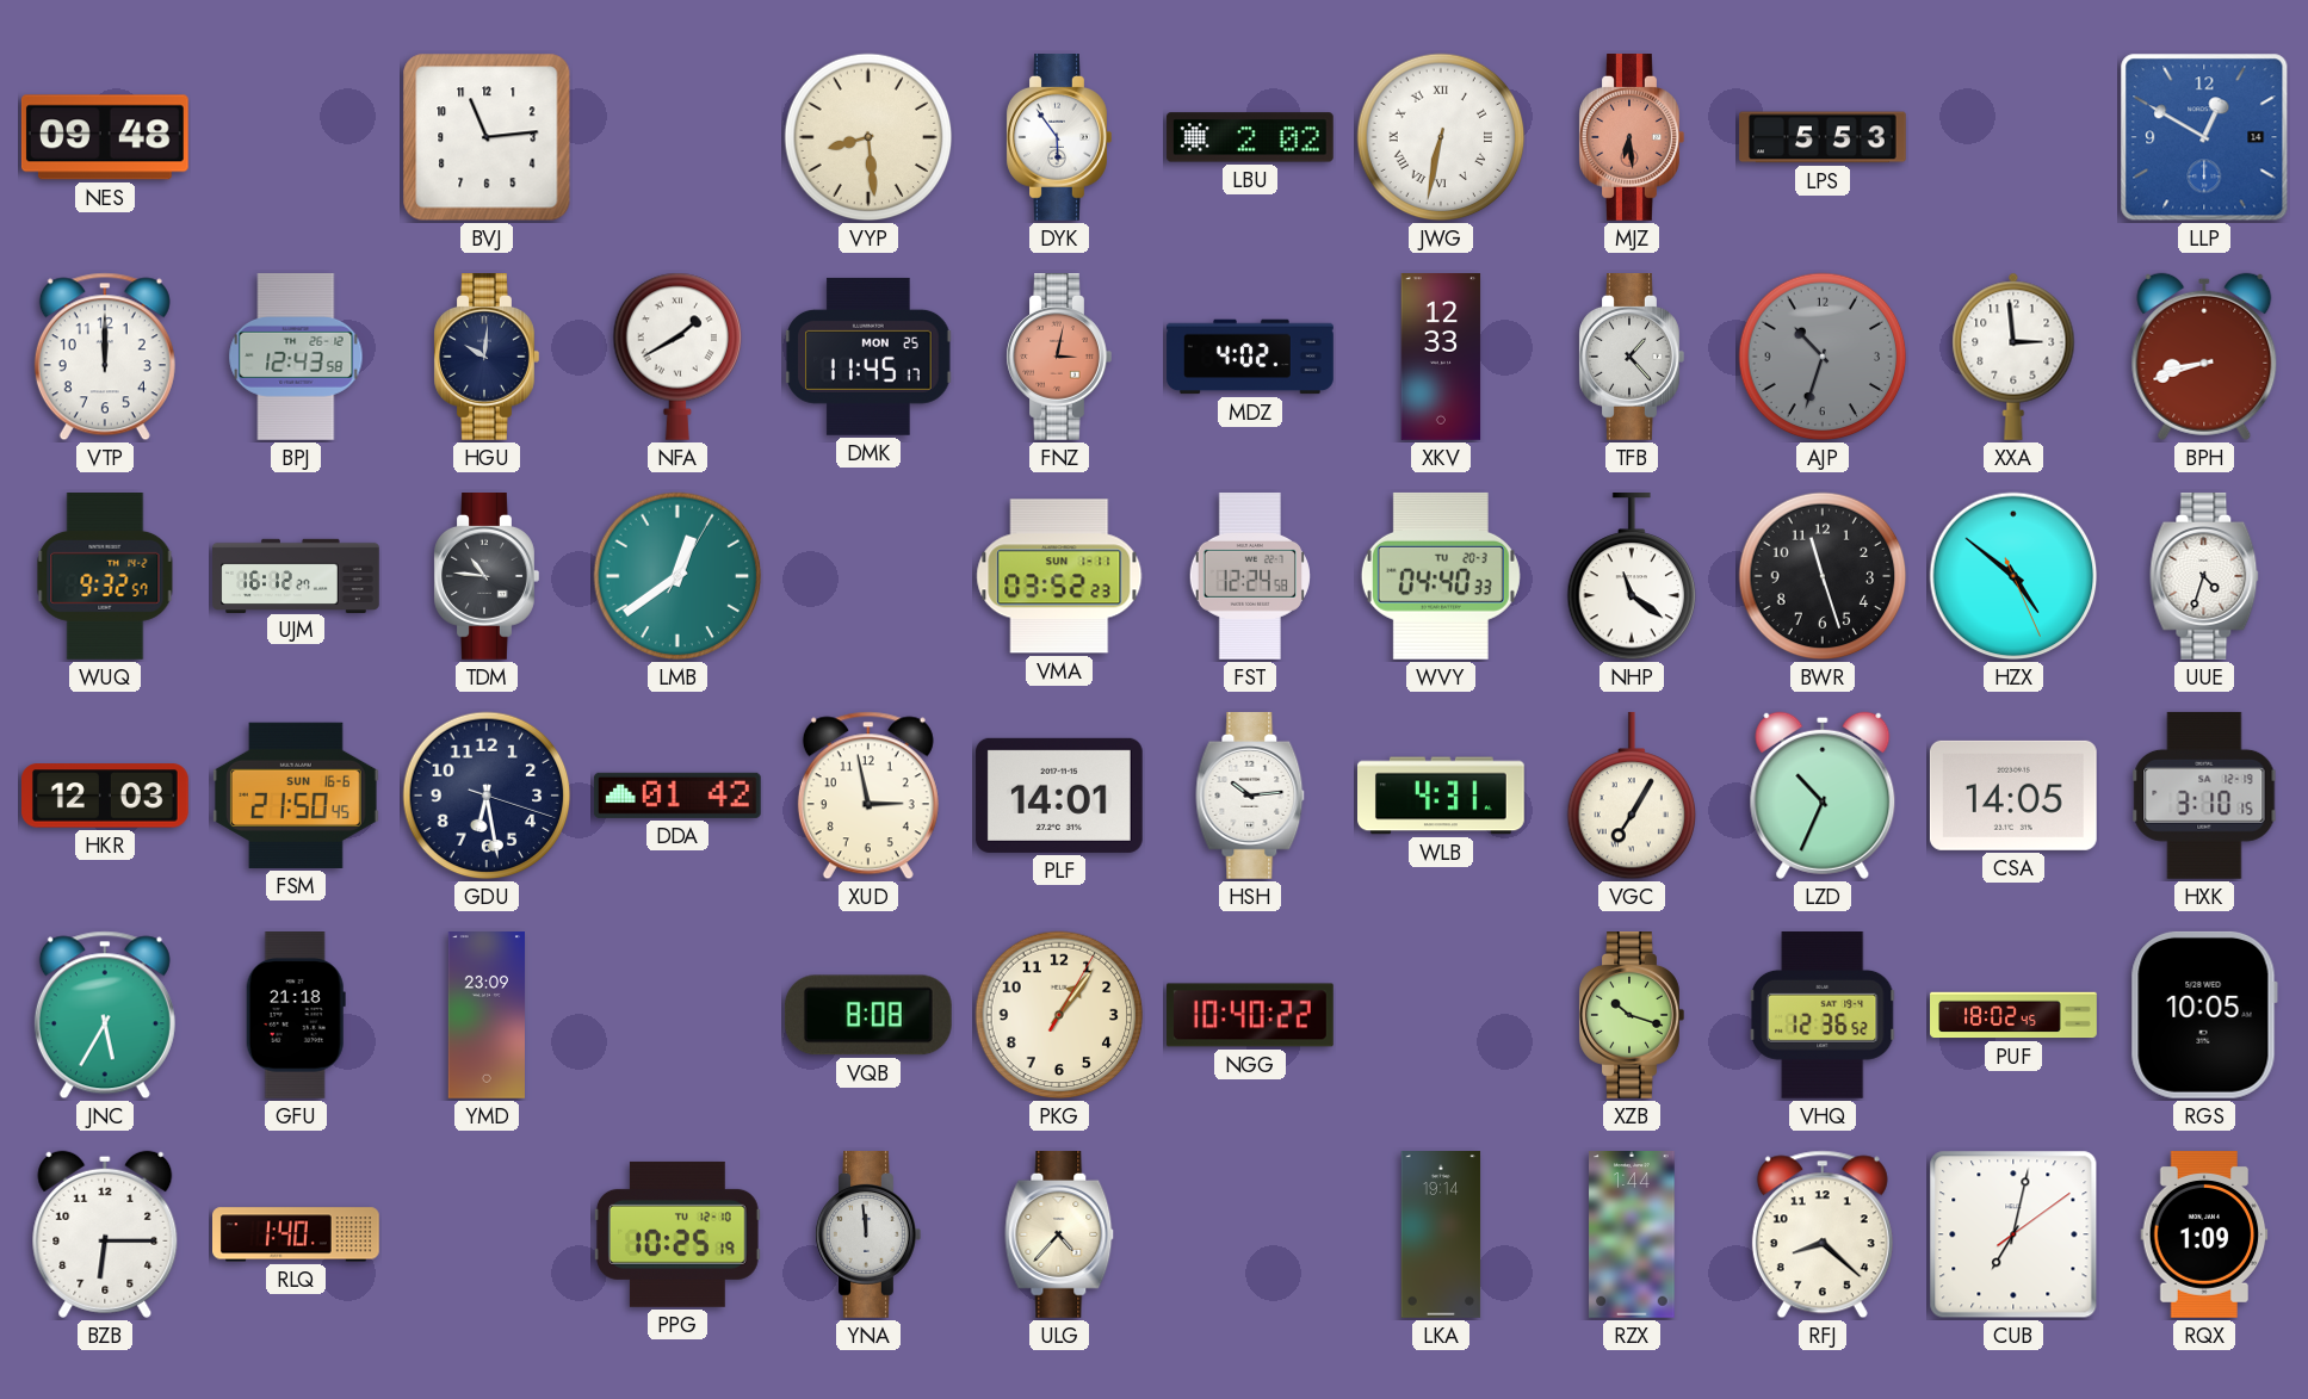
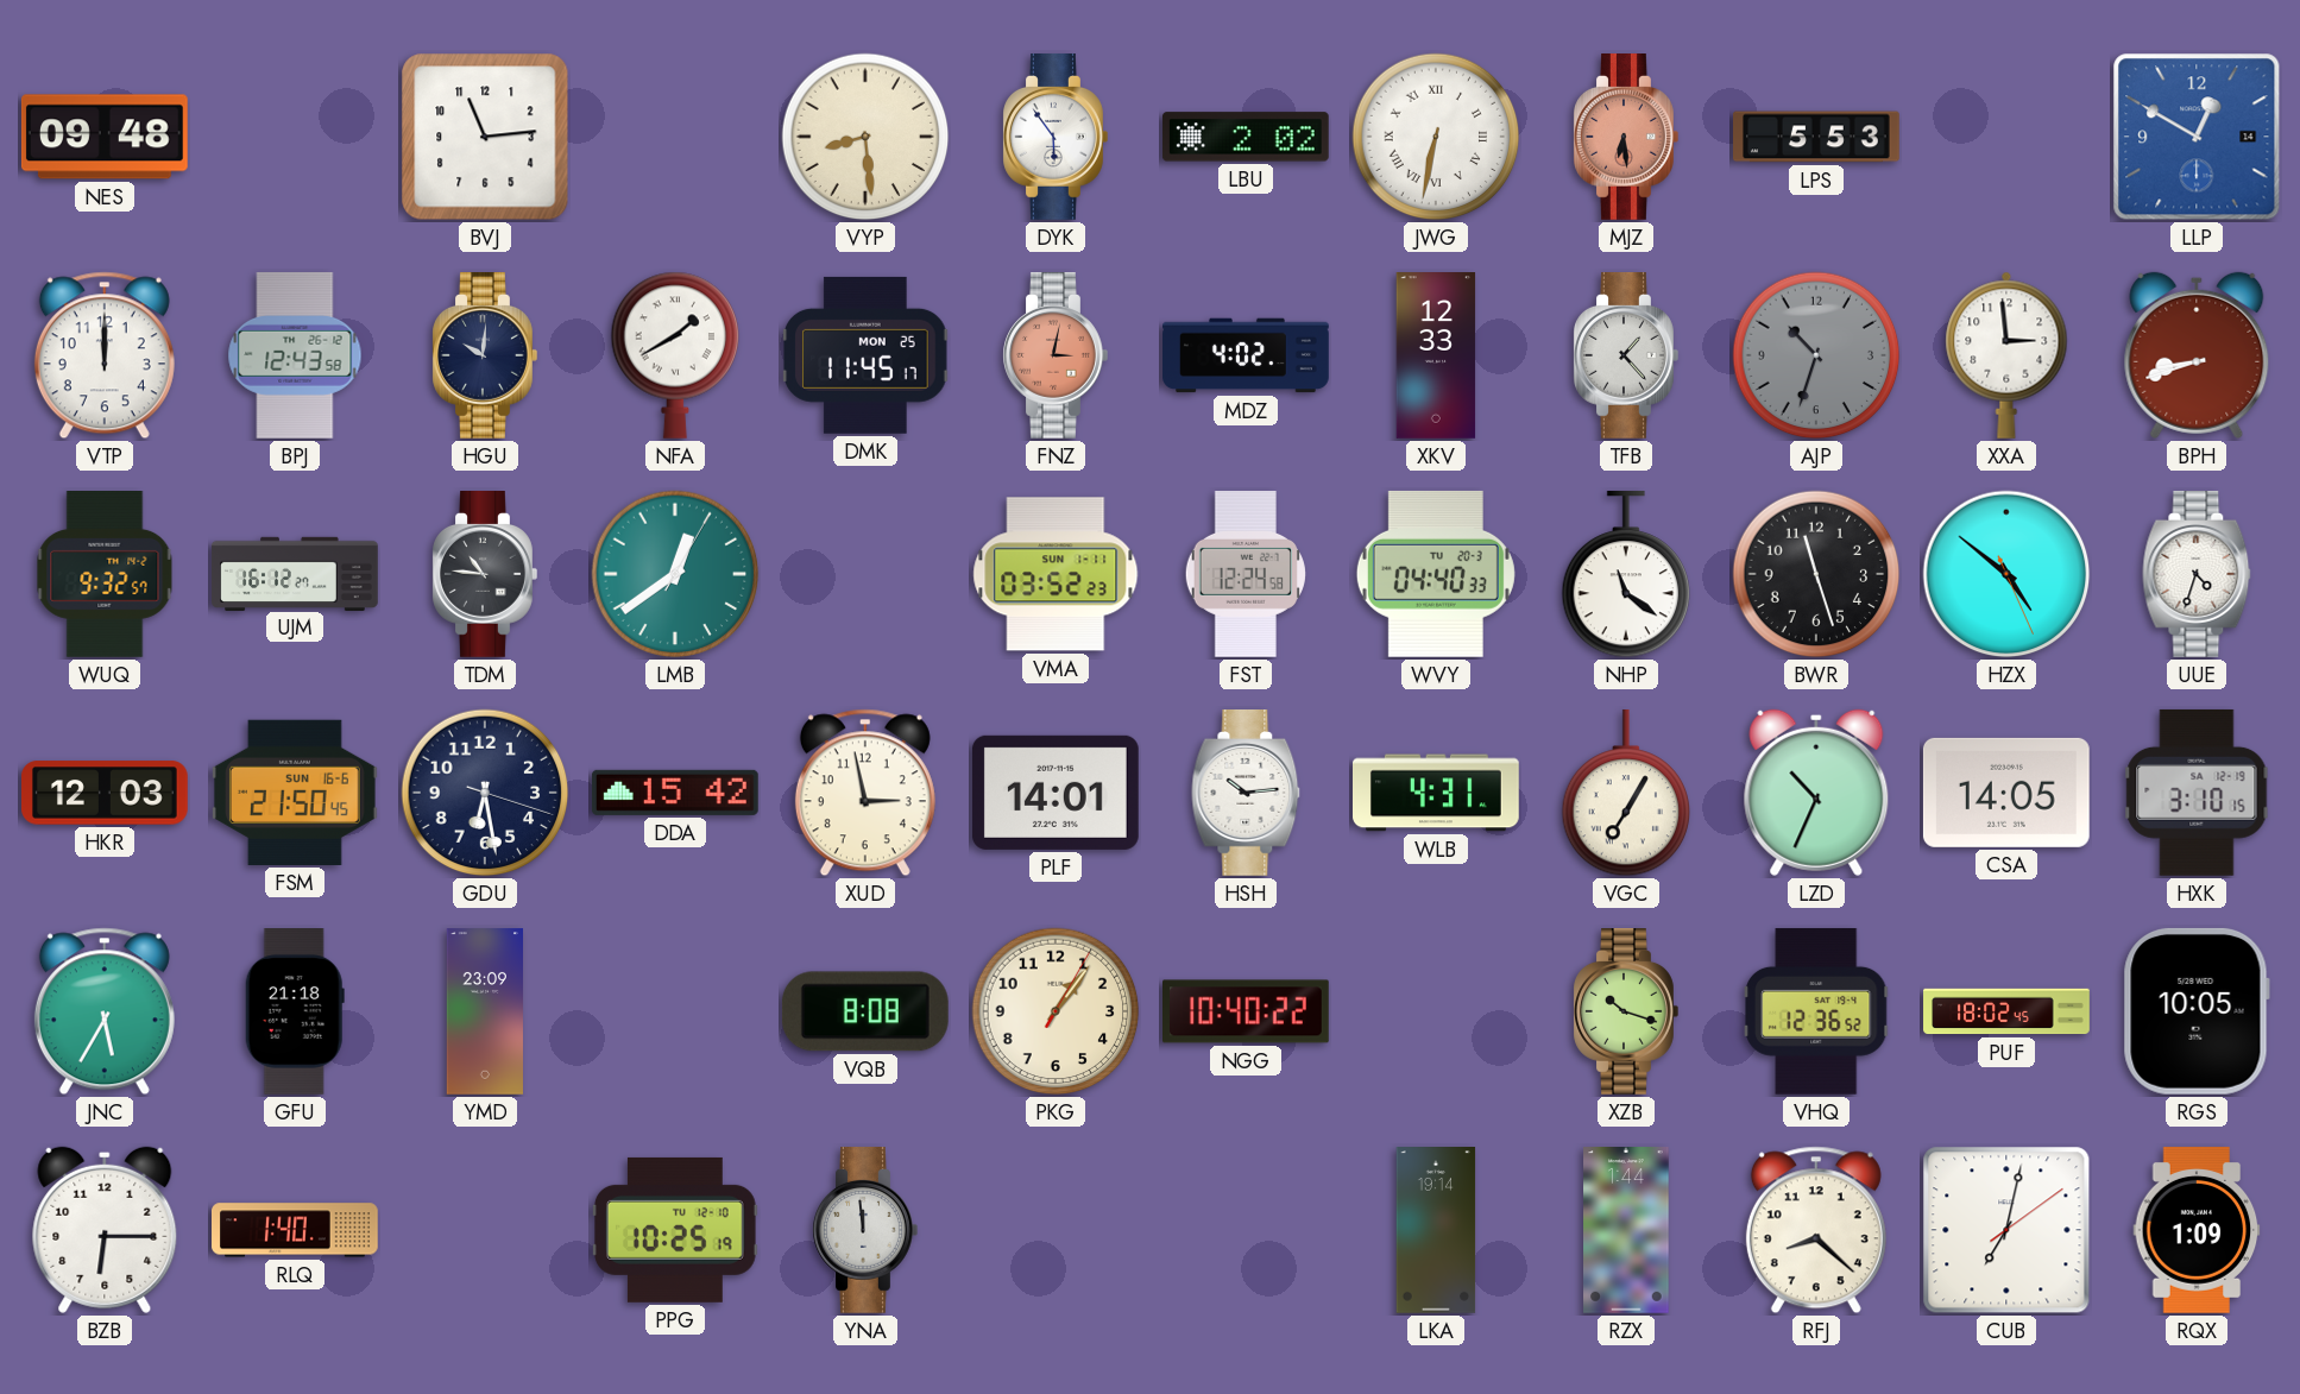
DDA: 01:42 -> 15:42 (675, 793)
ULG: 4:37 -> none (1059, 1236)
